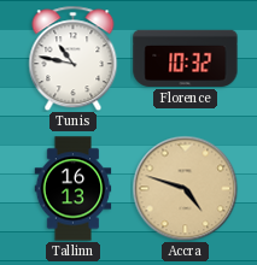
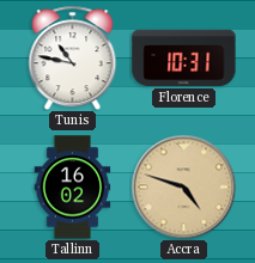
Florence: 10:32 -> 10:31 (184, 57)
Tallinn: 16:13 -> 16:02 (73, 188)
